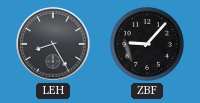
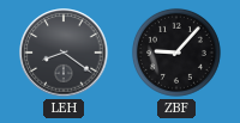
LEH: 8:25 -> 8:21 (64, 53)
